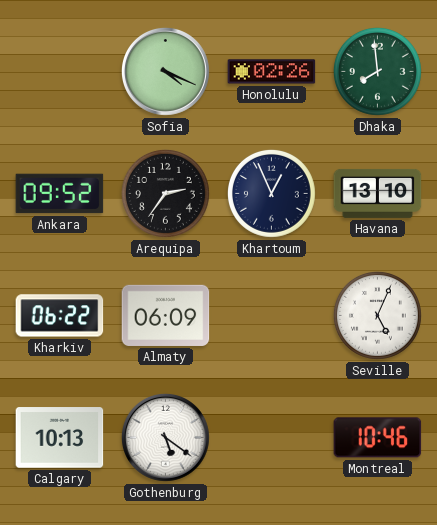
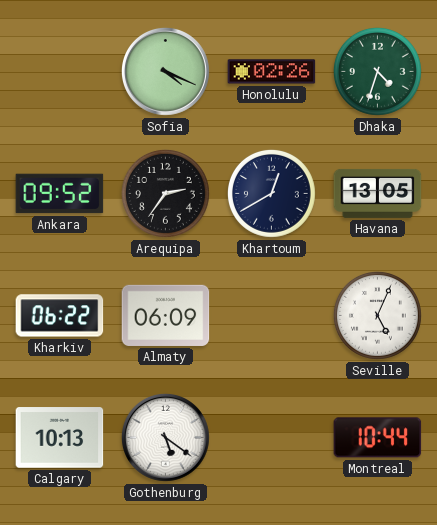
Dhaka: 7:59 -> 4:33 (377, 71)
Khartoum: 12:56 -> 12:40 (271, 193)
Havana: 13:10 -> 13:05 (378, 193)
Montreal: 10:46 -> 10:44 (378, 438)
